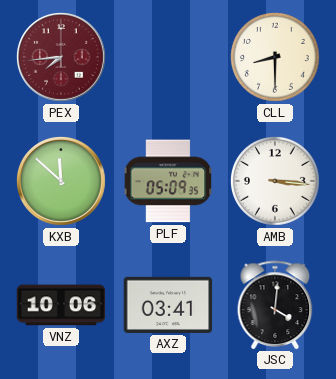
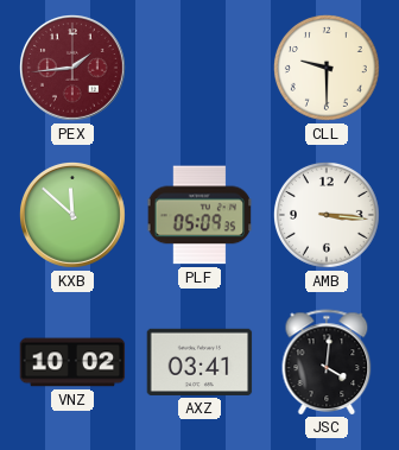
PEX: 7:44 -> 1:44 (74, 69)
CLL: 8:30 -> 9:30 (327, 68)
VNZ: 10:06 -> 10:02 (72, 362)
